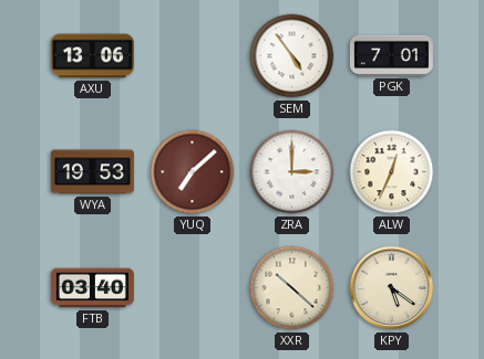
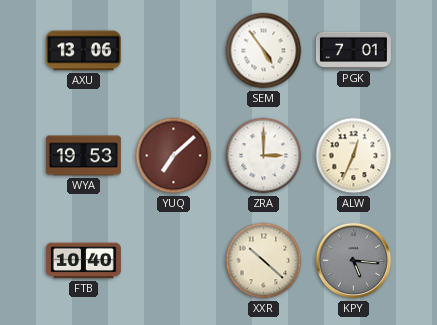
FTB: 03:40 -> 10:40 (83, 261)
KPY: 5:21 -> 5:16 (354, 261)
KPY dial: cream -> grey (354, 261)
